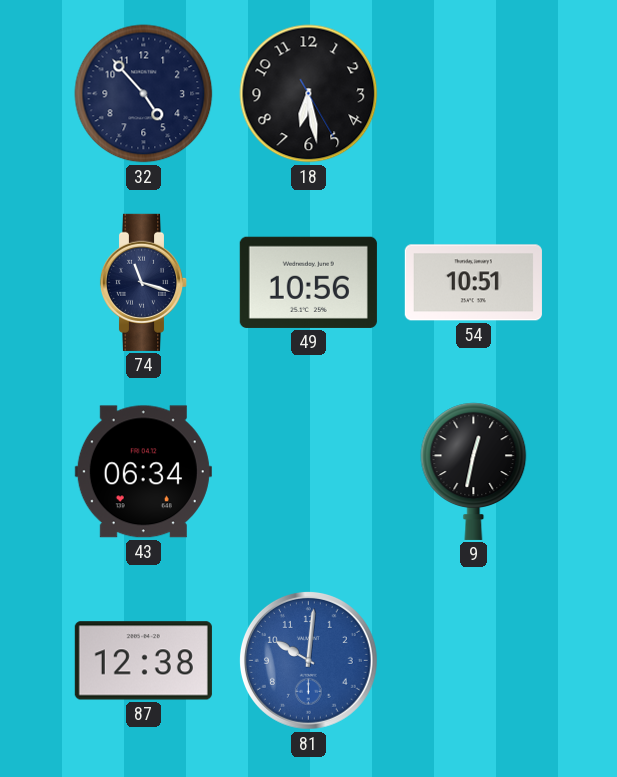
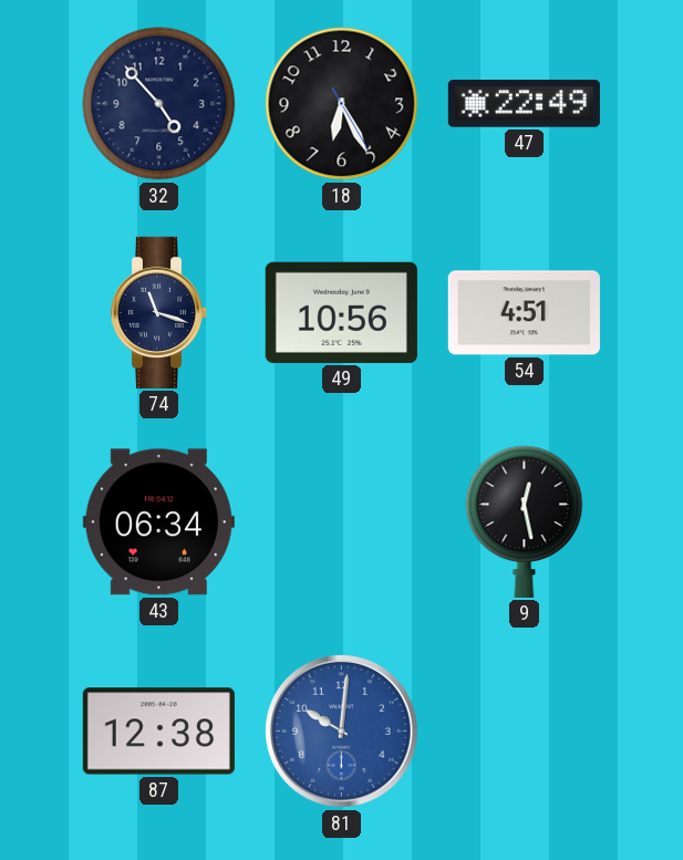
18: 6:28 -> 6:25 (342, 104)
47: none -> 22:49 (524, 104)
54: 10:51 -> 4:51 (524, 313)
9: 12:32 -> 12:28 (525, 521)
